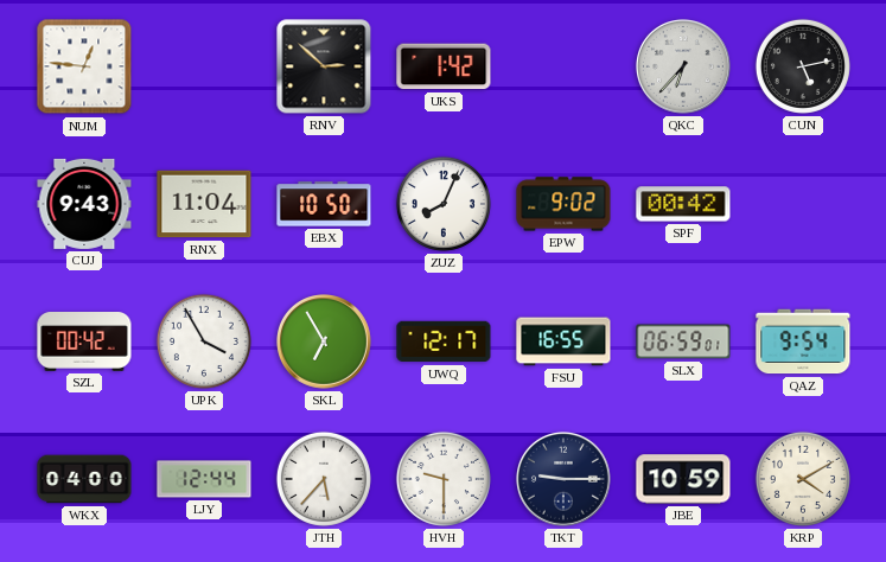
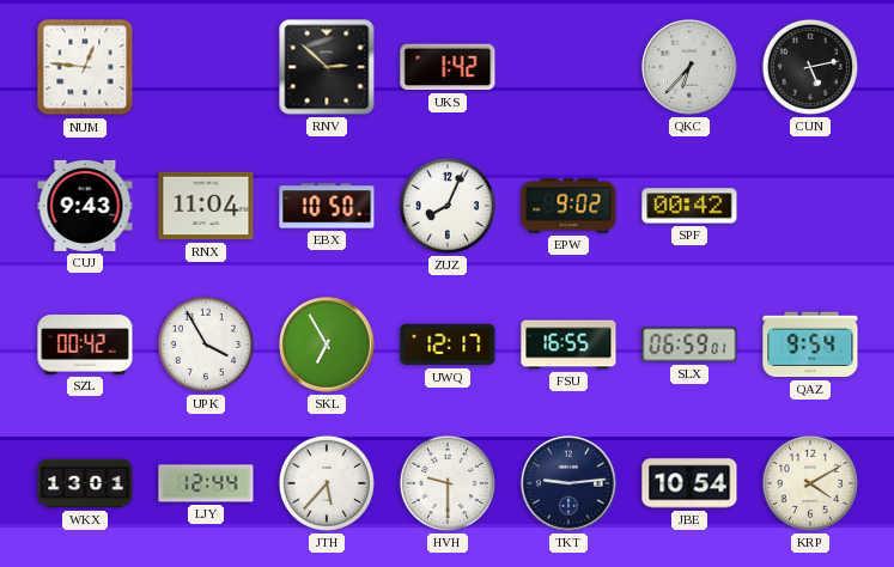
WKX: 04:00 -> 13:01 (85, 483)
TKT: 9:15 -> 9:14 (570, 484)
JBE: 10:59 -> 10:54 (689, 483)
